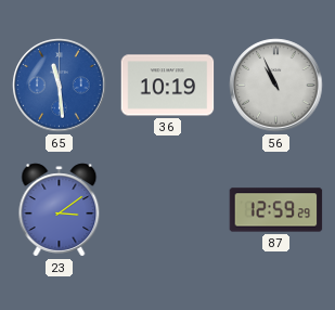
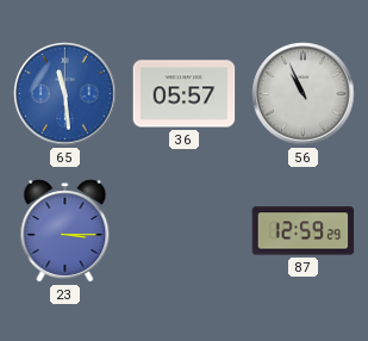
36: 10:19 -> 05:57 (185, 94)
23: 3:09 -> 3:15 (66, 231)
